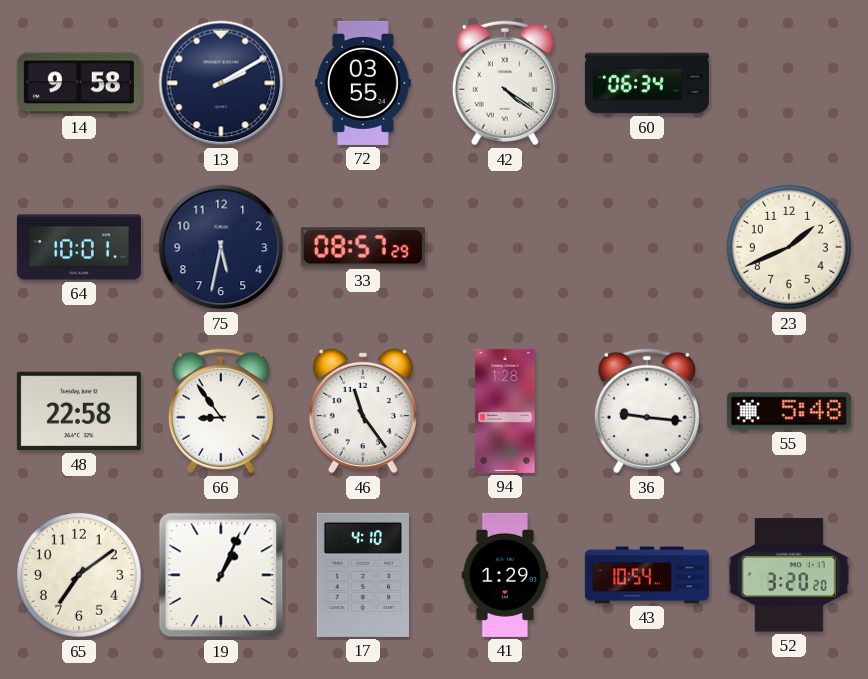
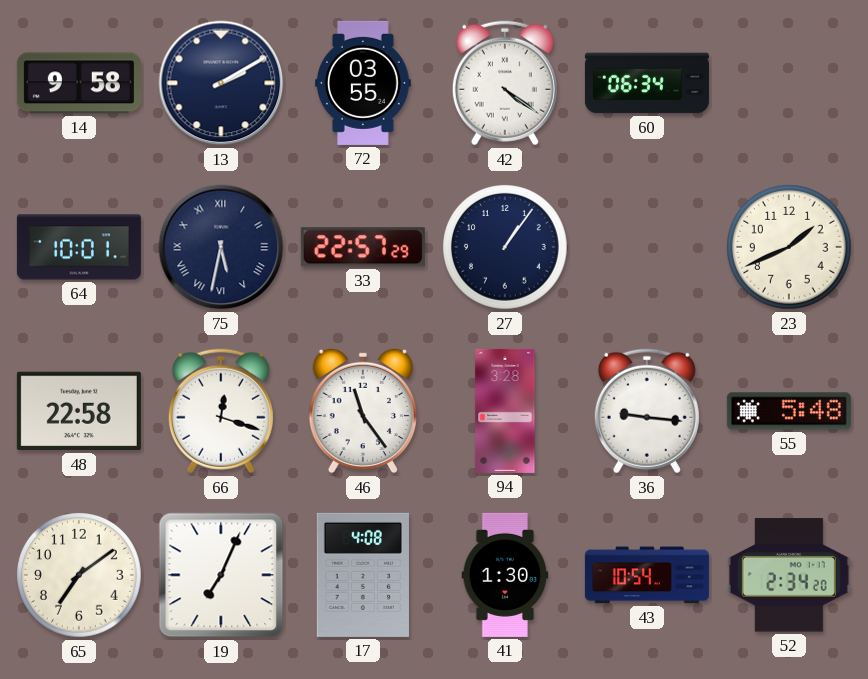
75 numerals: Arabic -> Roman (221, 247)
33: 08:57 -> 22:57 (363, 247)
27: none -> 1:06 (506, 248)
66: 8:54 -> 12:18 (221, 411)
94: 1:28 -> 3:28 (505, 411)
19: 1:04 -> 7:04 (221, 575)
17: 4:10 -> 4:08 (363, 575)
41: 1:29 -> 1:30 (505, 575)
52: 3:20 -> 2:34 (789, 575)
